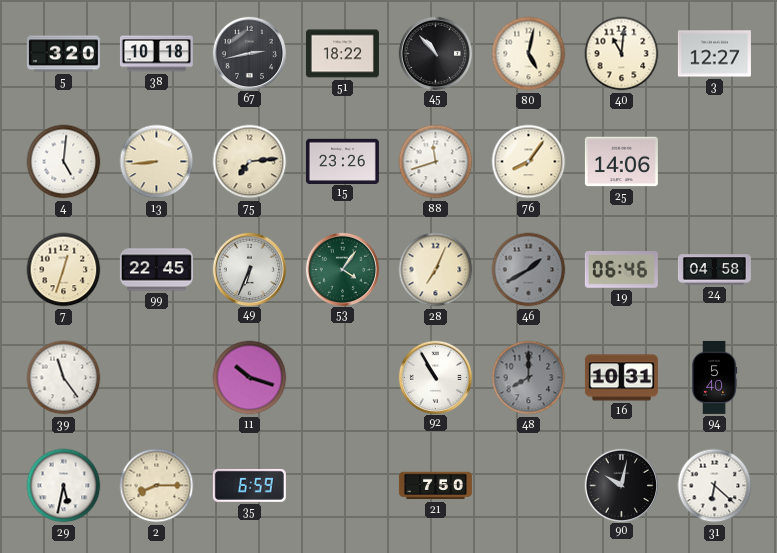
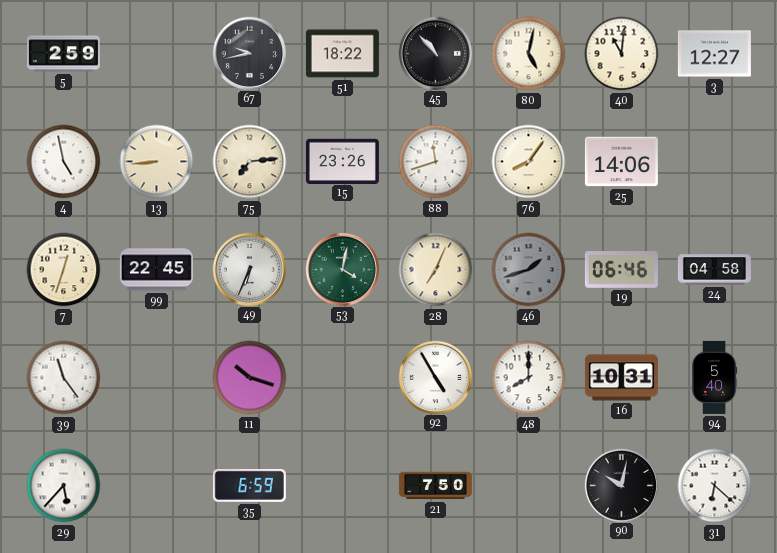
5: 3:20 -> 2:59 (63, 54)
38: 10:18 -> none (156, 54)
67: 2:43 -> 9:43 (249, 53)
4: 5:01 -> 4:58 (64, 162)
53: 4:06 -> 4:02 (342, 269)
46: 1:40 -> 1:42 (529, 270)
92: 10:55 -> 4:55 (435, 377)
48 dial: grey -> white (529, 378)
29: 5:32 -> 5:37 (64, 486)
2: 8:15 -> none (157, 486)
